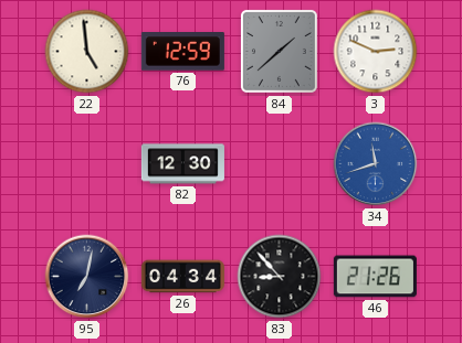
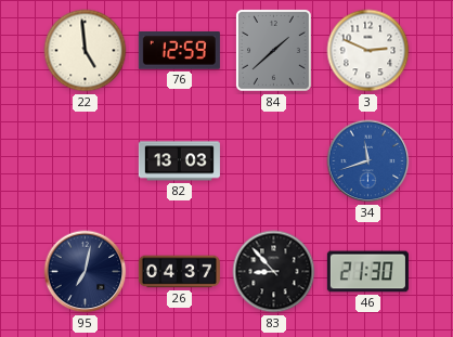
82: 12:30 -> 13:03 (179, 161)
26: 04:34 -> 04:37 (179, 272)
46: 21:26 -> 21:30 (367, 272)
